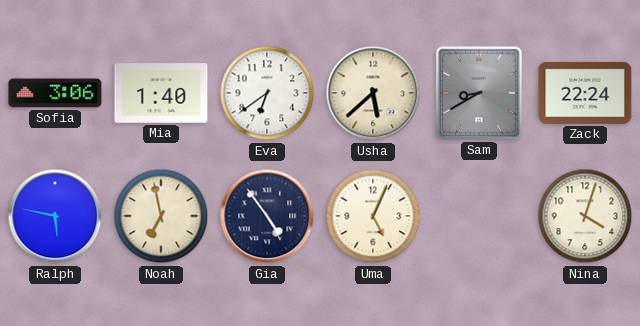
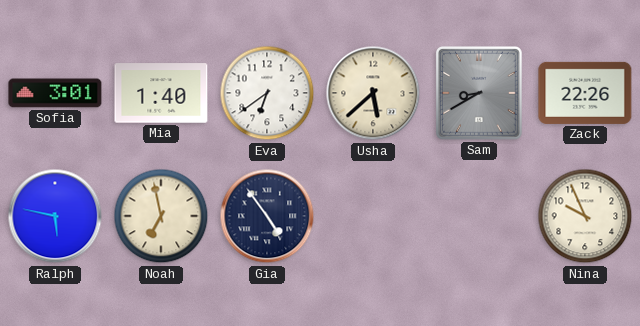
Sofia: 3:06 -> 3:01 (55, 93)
Zack: 22:24 -> 22:26 (585, 93)
Uma: 5:04 -> none (373, 216)
Nina: 4:03 -> 9:56 (585, 216)
